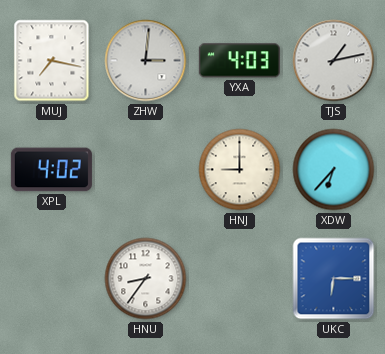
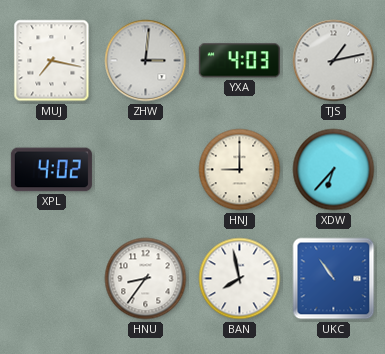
BAN: none -> 7:58 (240, 279)
UKC: 6:15 -> 10:54 (334, 279)
